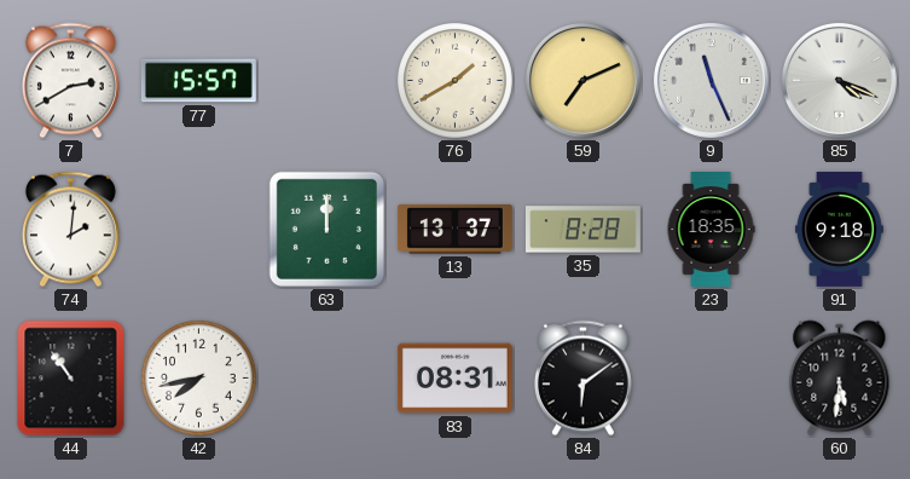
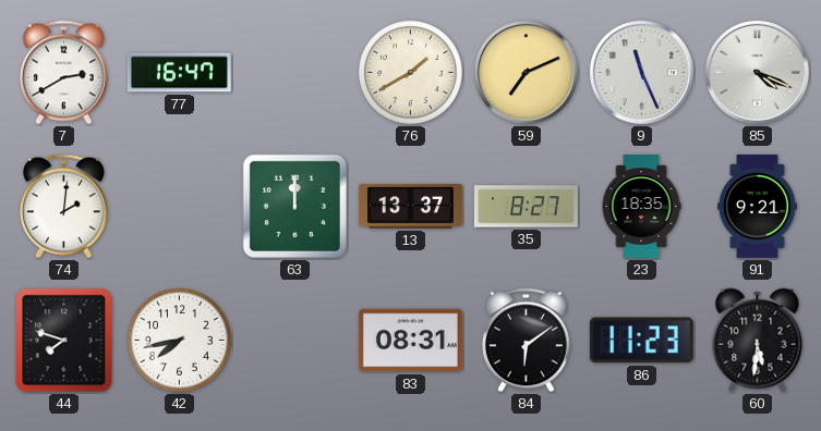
77: 15:57 -> 16:47 (179, 73)
35: 8:28 -> 8:27 (526, 207)
91: 9:18 -> 9:21 (757, 206)
44: 10:54 -> 7:48 (64, 341)
86: none -> 11:23 (641, 341)
